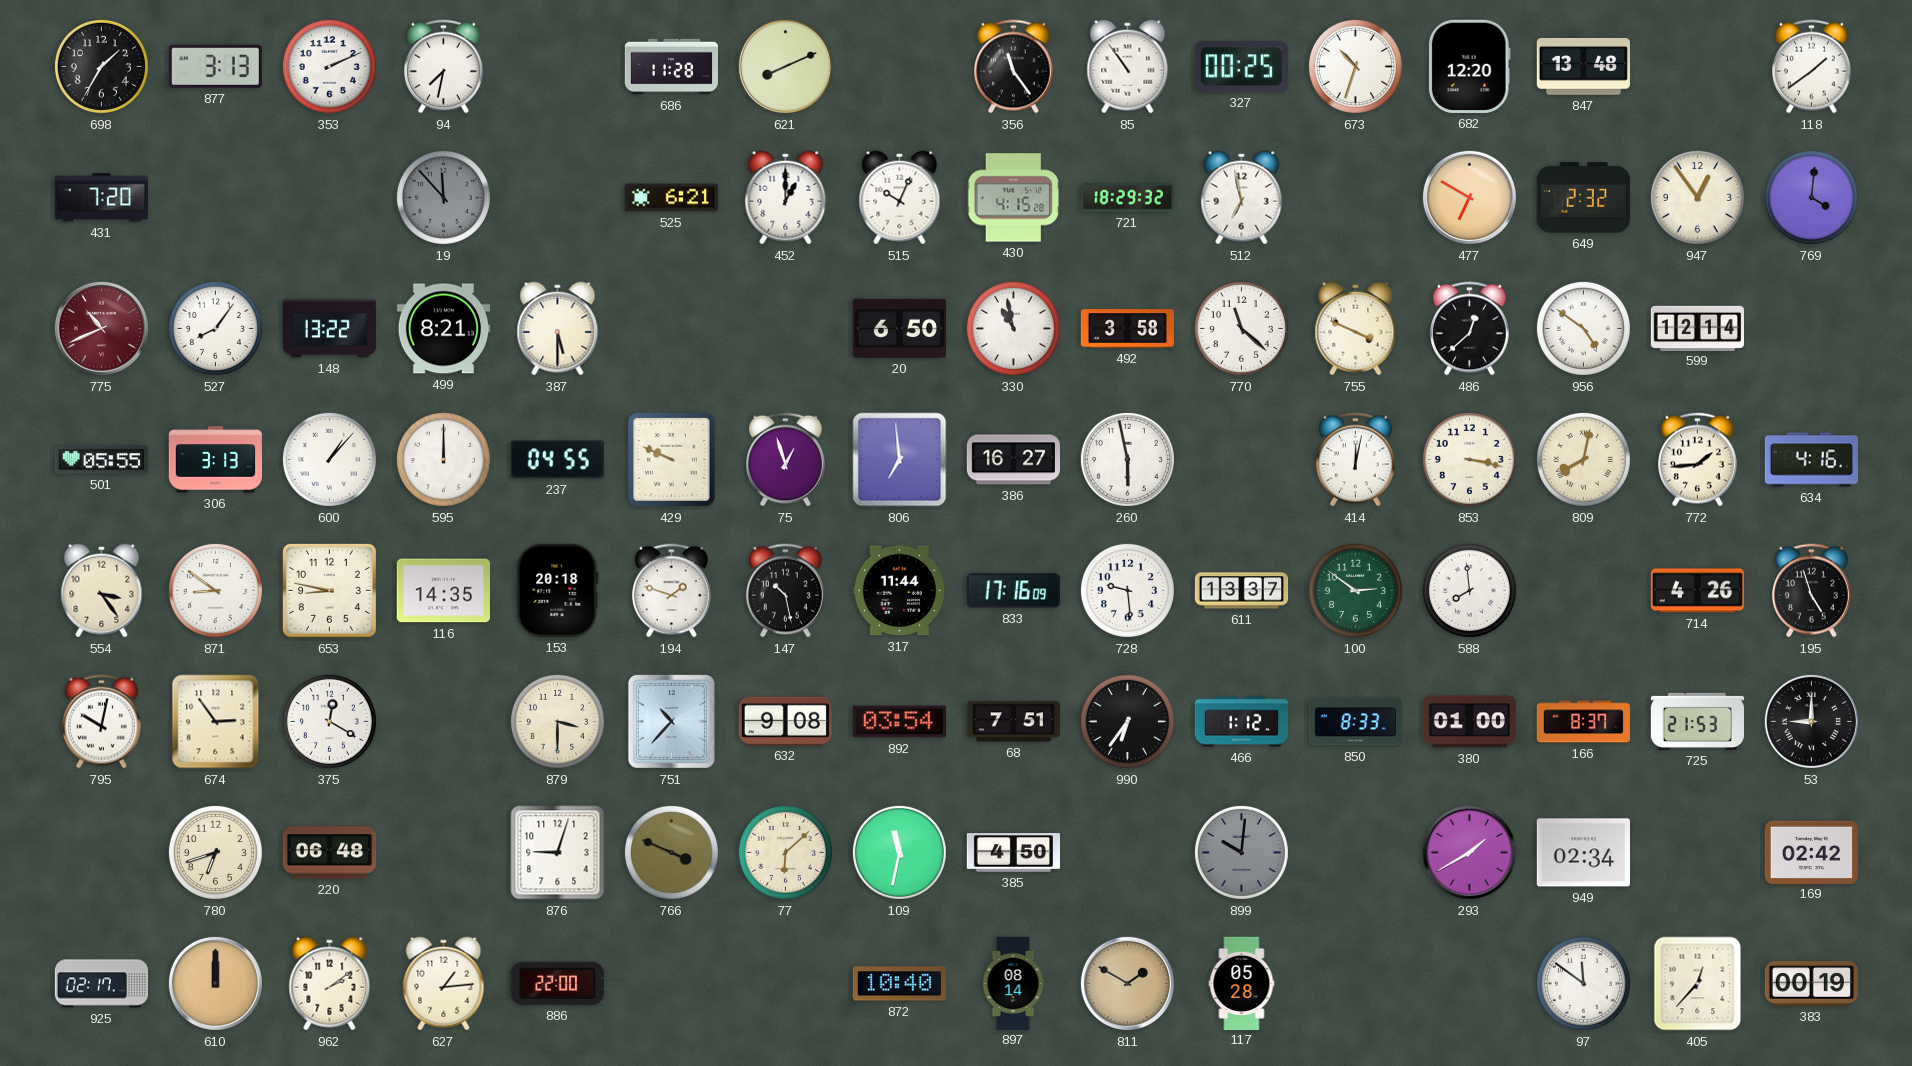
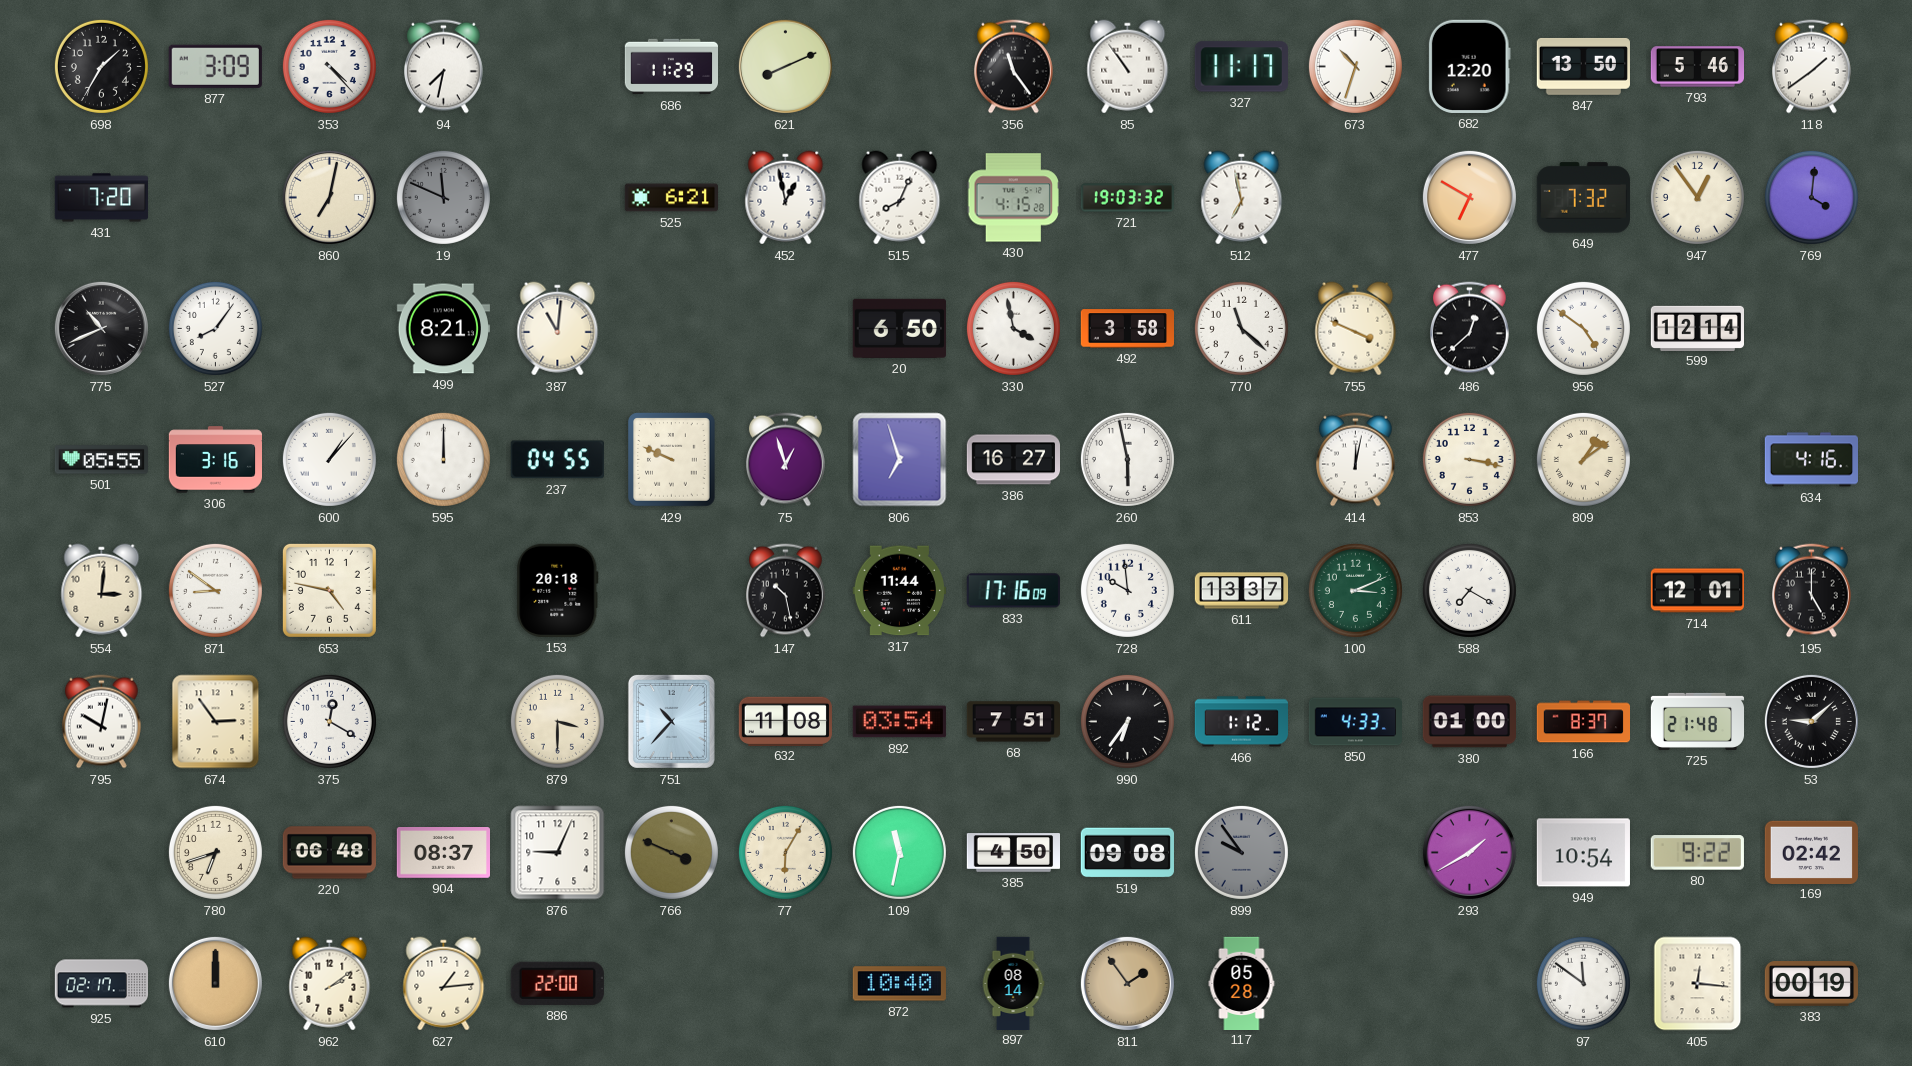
877: 3:13 -> 3:09 (215, 66)
353: 2:11 -> 4:23 (329, 66)
686: 11:28 -> 11:29 (671, 67)
327: 00:25 -> 11:17 (1241, 67)
847: 13:48 -> 13:50 (1583, 66)
793: none -> 5:46 (1697, 67)
860: none -> 7:02 (329, 197)
19: 11:53 -> 11:49 (443, 197)
452: 1:00 -> 12:58 (786, 198)
515: 10:04 -> 8:04 (900, 198)
721: 18:29 -> 19:03 (1127, 198)
649: 2:32 -> 7:32 (1583, 198)
775 dial: burgundy -> black (101, 328)
148: 13:22 -> none (329, 329)
387: 5:30 -> 11:01 (558, 329)
330: 10:58 -> 3:58 (1013, 328)
306: 3:13 -> 3:16 (215, 460)
806: 6:59 -> 6:57 (900, 460)
809: 8:02 -> 1:09 (1583, 459)
772: 1:44 -> none (1698, 460)
554: 3:24 -> 3:01 (102, 591)
653: 8:47 -> 4:47 (329, 590)
116: 14:35 -> none (443, 591)
194: 1:48 -> none (672, 591)
728: 9:29 -> 9:59 (1127, 590)
100: 2:51 -> 3:11 (1355, 590)
588: 7:59 -> 7:20 (1469, 590)
714: 4:26 -> 12:01 (1697, 591)
195: 4:57 -> 5:00 (1812, 591)
632: 9:08 -> 11:08 (785, 721)
850: 8:33 -> 4:33 (1355, 722)
725: 21:53 -> 21:48 (1698, 721)
53: 9:00 -> 9:08 (1811, 721)
904: none -> 08:37 (443, 853)
876: 9:03 -> 9:04 (558, 853)
77: 6:08 -> 6:05 (785, 852)
519: none -> 09:08 (1127, 853)
899: 10:01 -> 9:54 (1241, 852)
949: 02:34 -> 10:54 (1583, 853)
80: none -> 9:22 (1697, 853)
811: 1:50 -> 1:54 (1127, 983)
405: 12:37 -> 12:16 (1698, 984)
